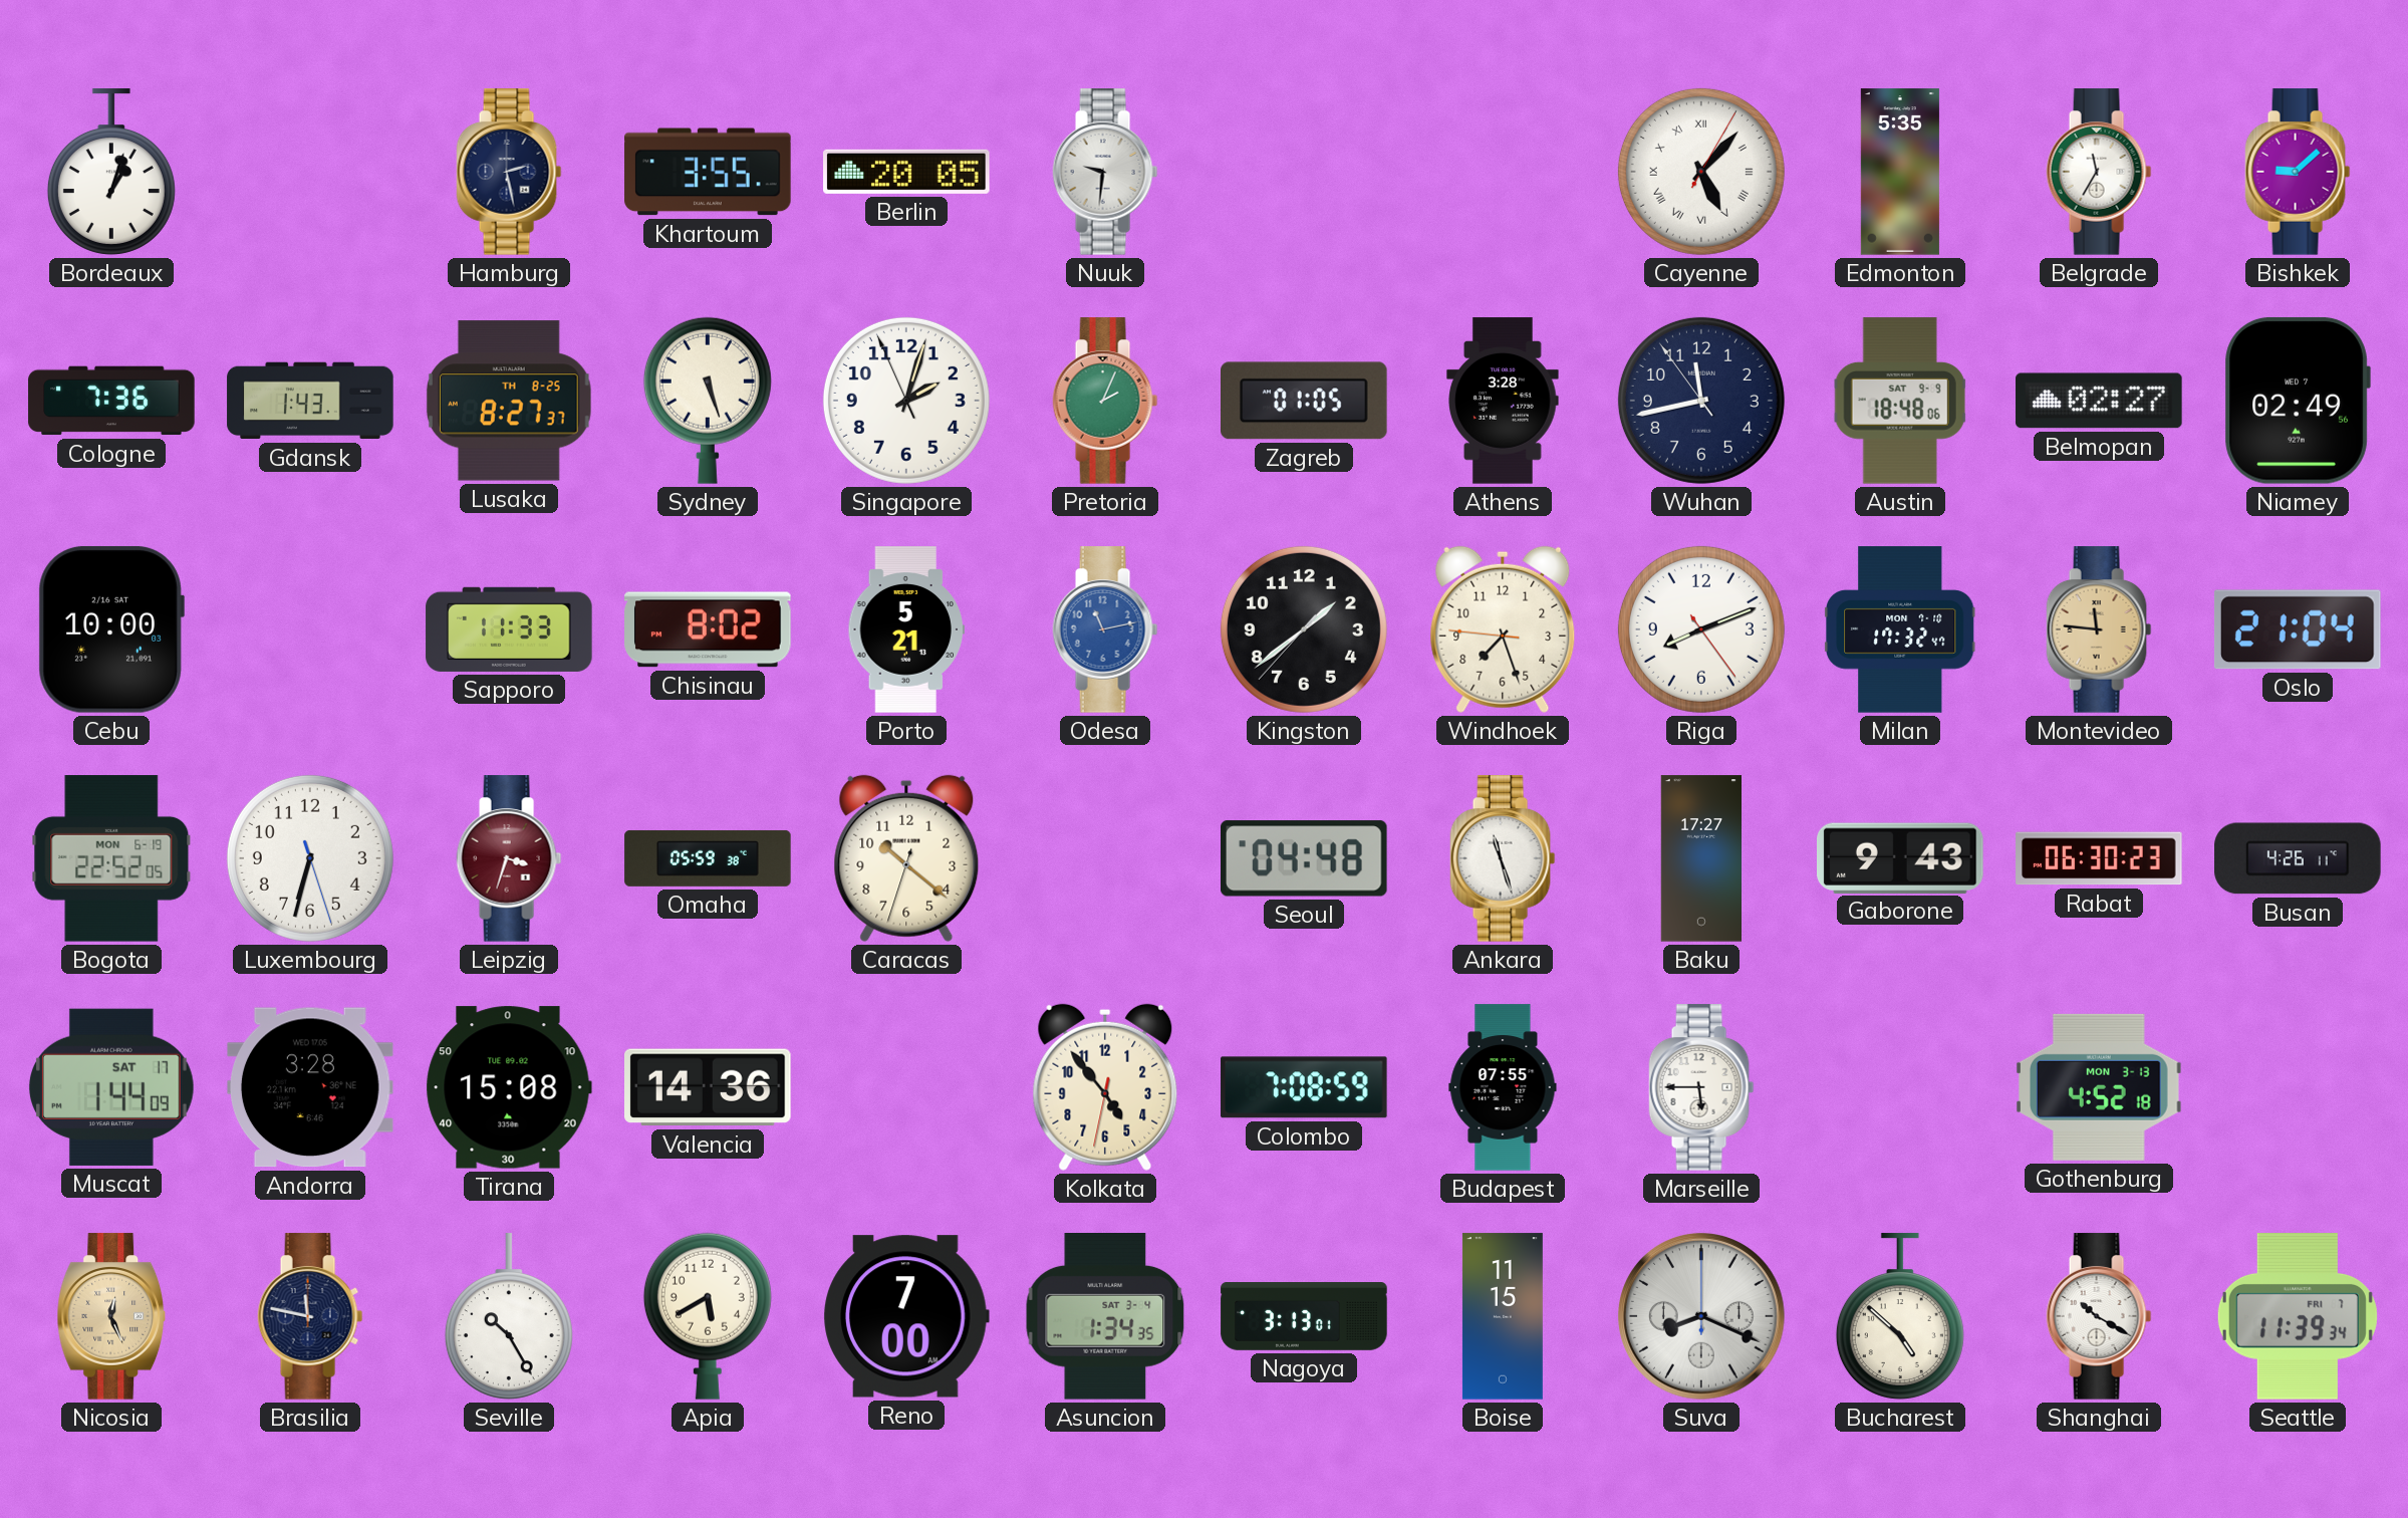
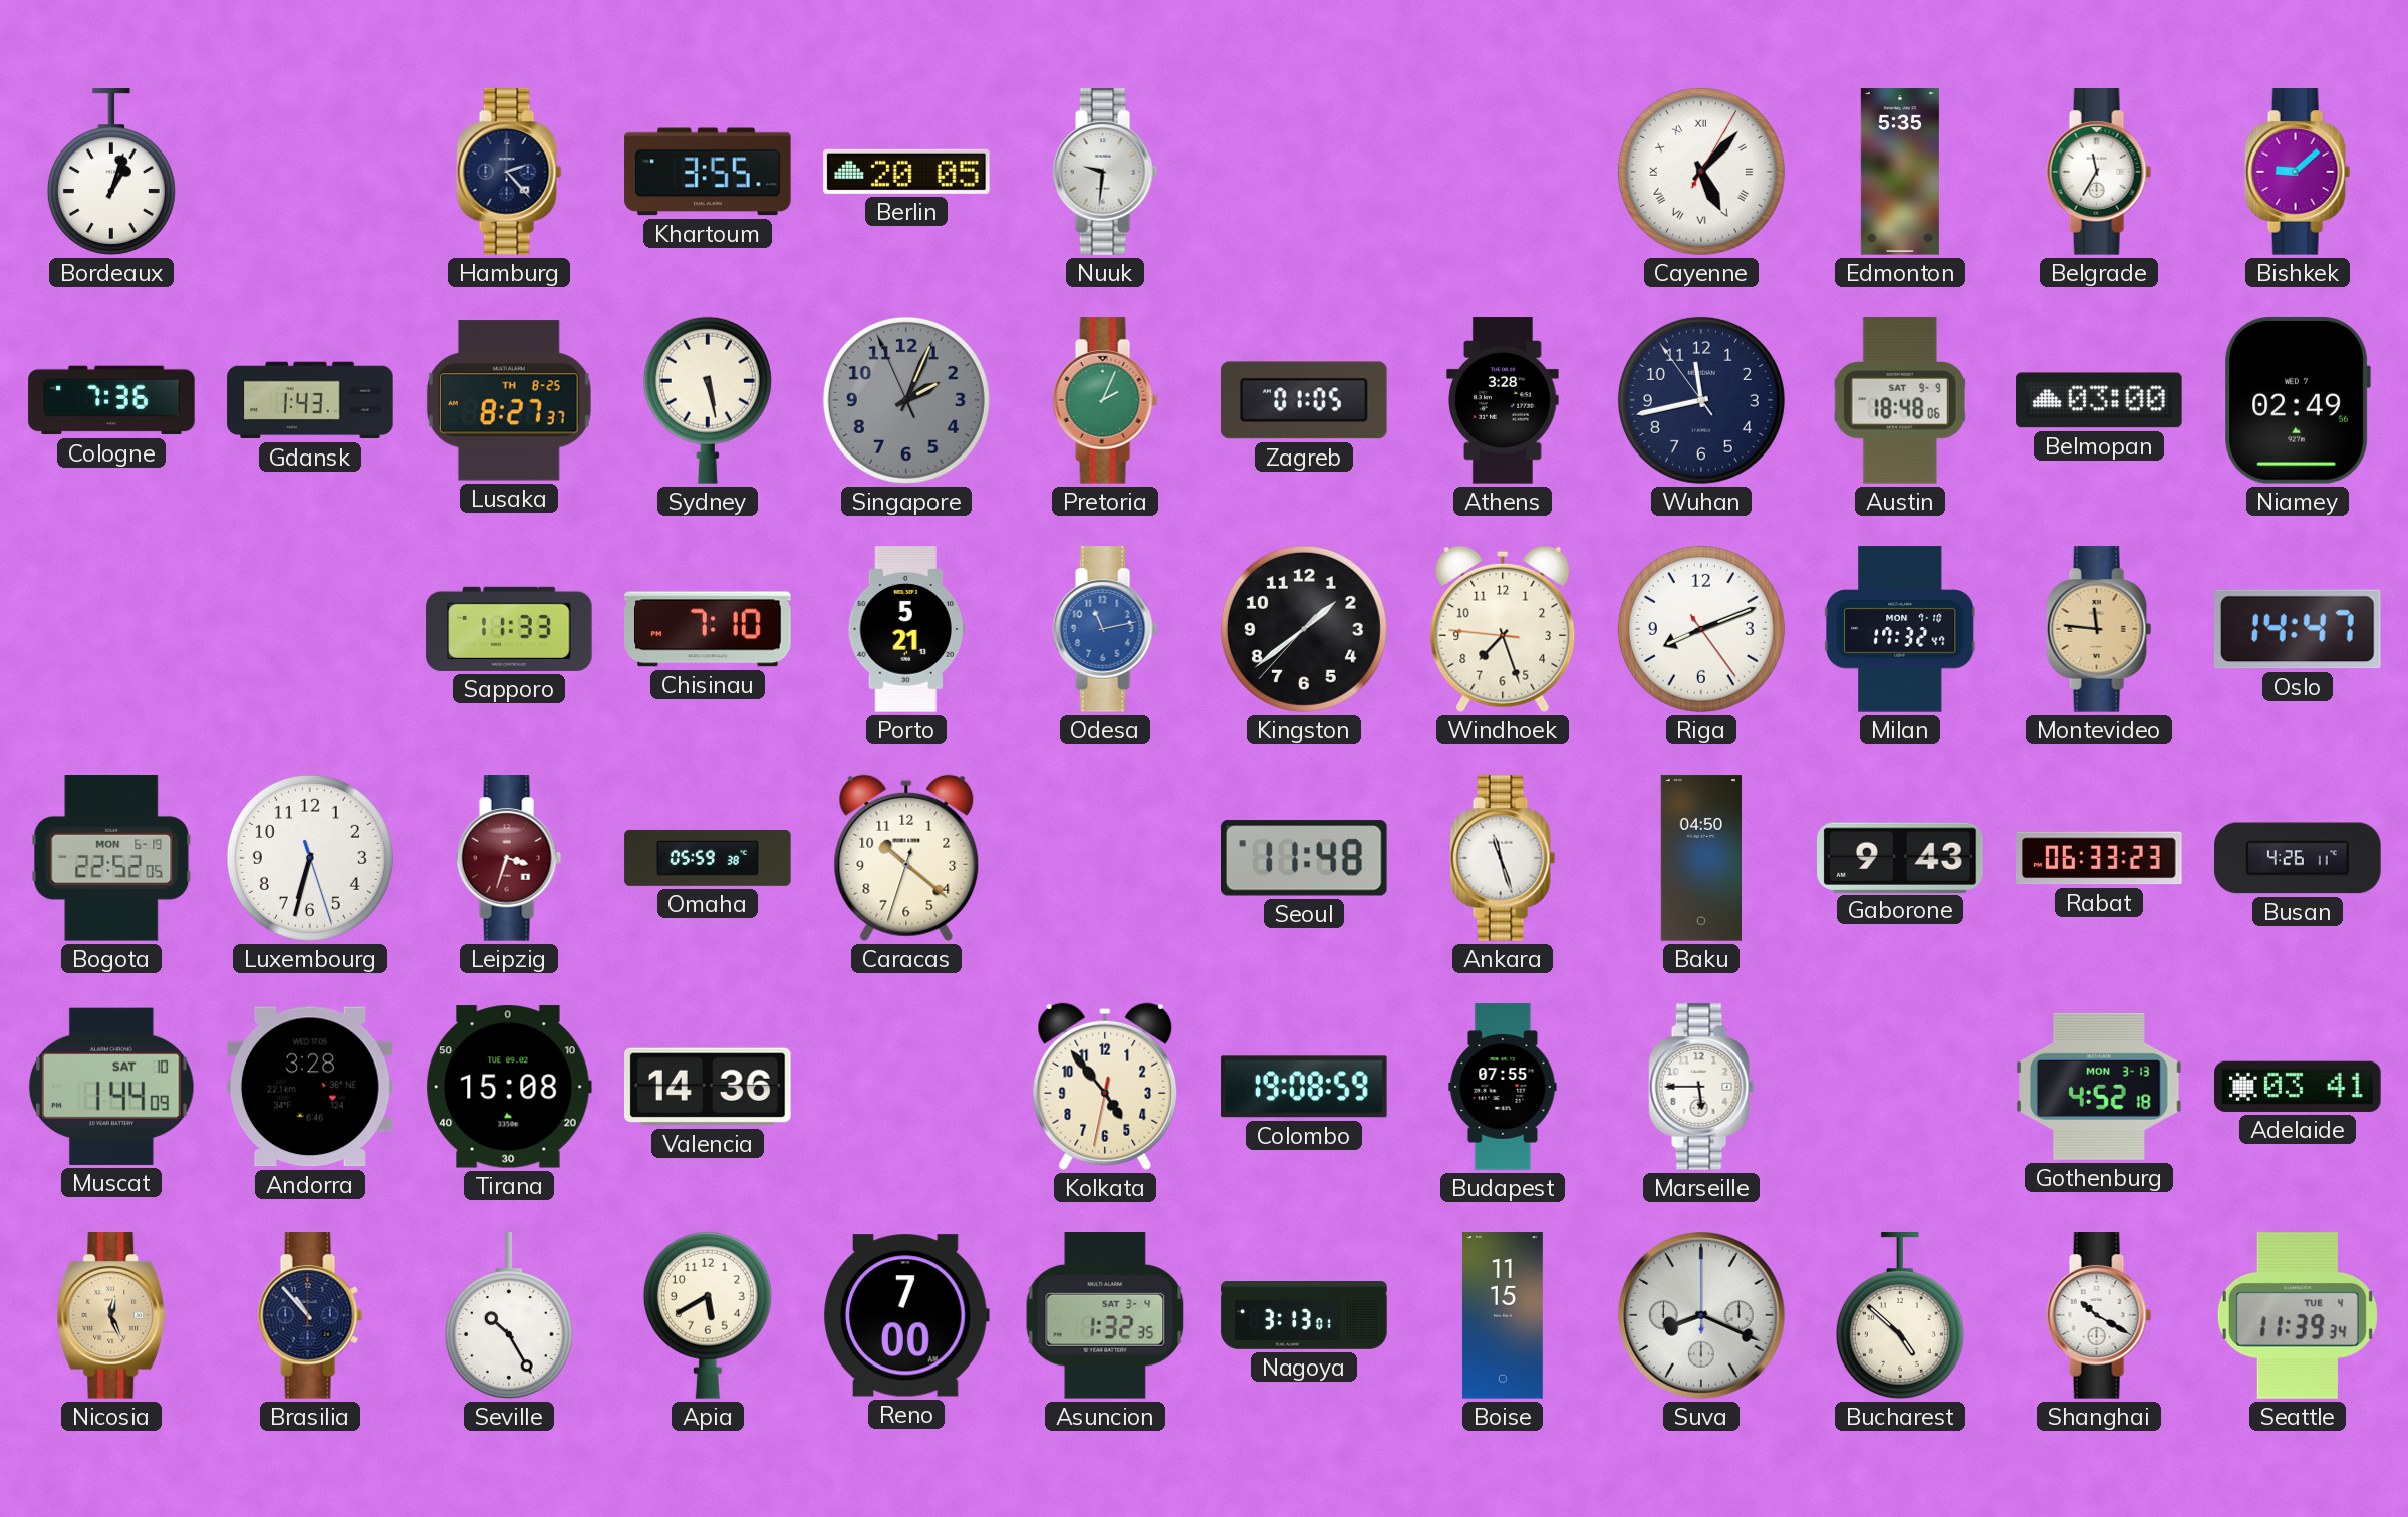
Hamburg: 2:28 -> 2:23 (509, 172)
Sydney: 5:27 -> 5:28 (708, 400)
Singapore: 2:02 -> 2:03 (906, 400)
Singapore dial: white -> grey (906, 400)
Belmopan: 02:27 -> 03:00 (2099, 400)
Cebu: 10:00 -> none (111, 629)
Chisinau: 8:02 -> 7:10 (708, 629)
Oslo: 21:04 -> 14:47 (2298, 629)
Seoul: 04:48 -> 11:48 (1305, 858)
Baku: 17:27 -> 04:50 (1700, 858)
Rabat: 06:30 -> 06:33 (2099, 858)
Muscat date: SAT 17 -> SAT 10 (111, 1087)
Colombo: 7:08 -> 19:08 (1304, 1087)
Adelaide: none -> 03:41 (2298, 1087)
Brasilia: 11:47 -> 10:53 (310, 1315)
Asuncion: 1:34 -> 1:32 (1105, 1316)
Seattle date: FRI 7 -> TUE 4 (2298, 1315)
